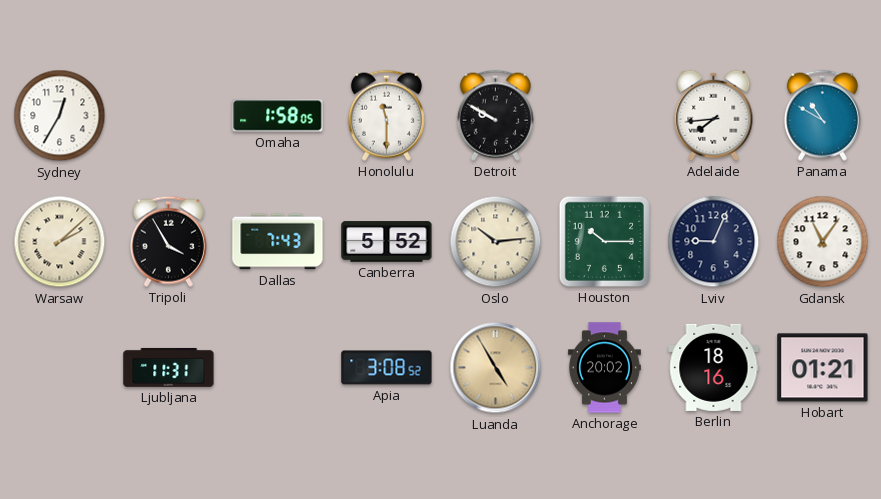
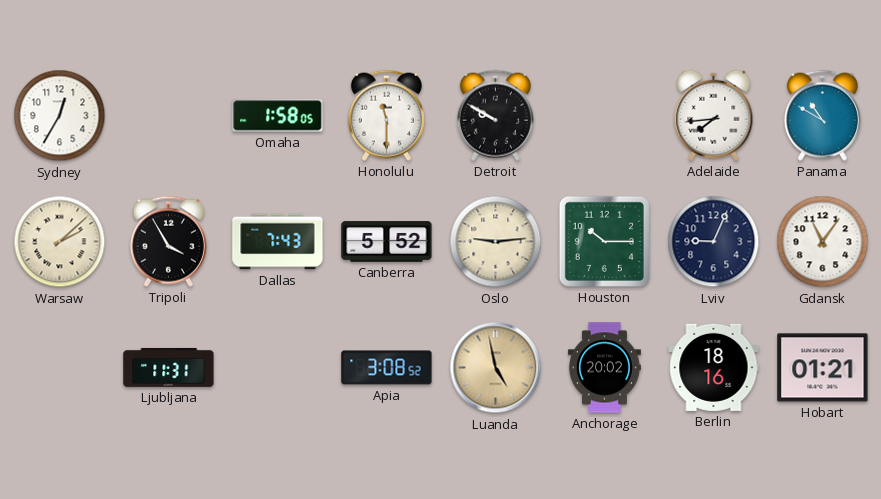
Oslo: 10:14 -> 9:14 (496, 242)
Luanda: 4:55 -> 4:58 (496, 368)
